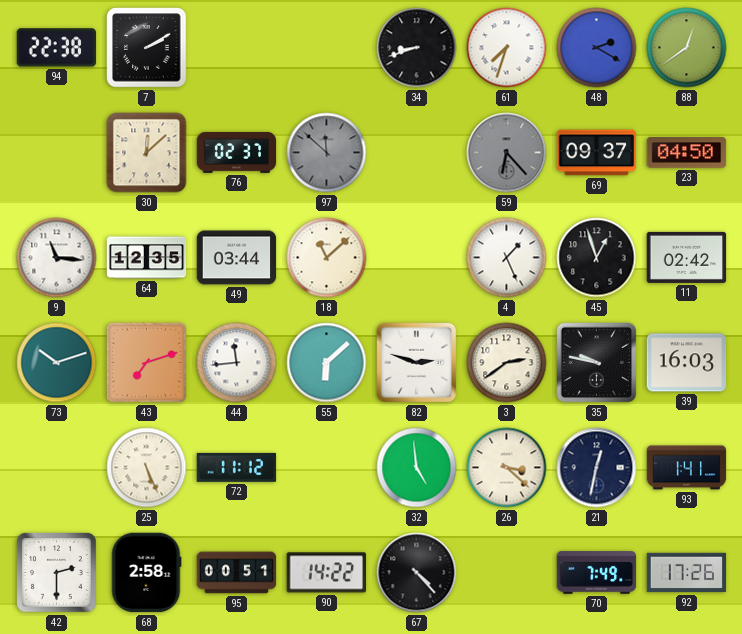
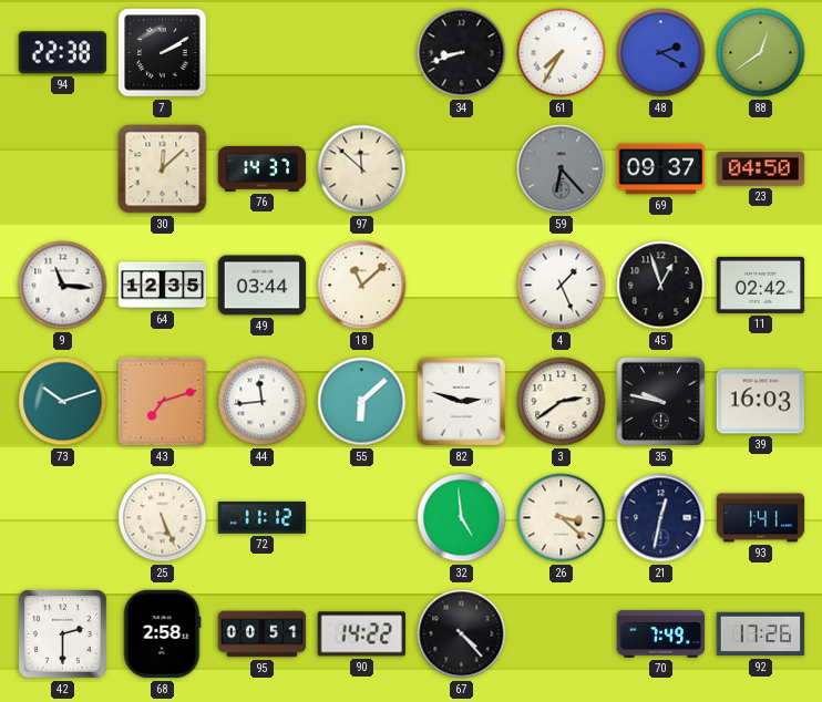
61: 7:33 -> 7:35 (562, 53)
76: 02:37 -> 14:37 (263, 168)
97 dial: grey -> cream (362, 169)
